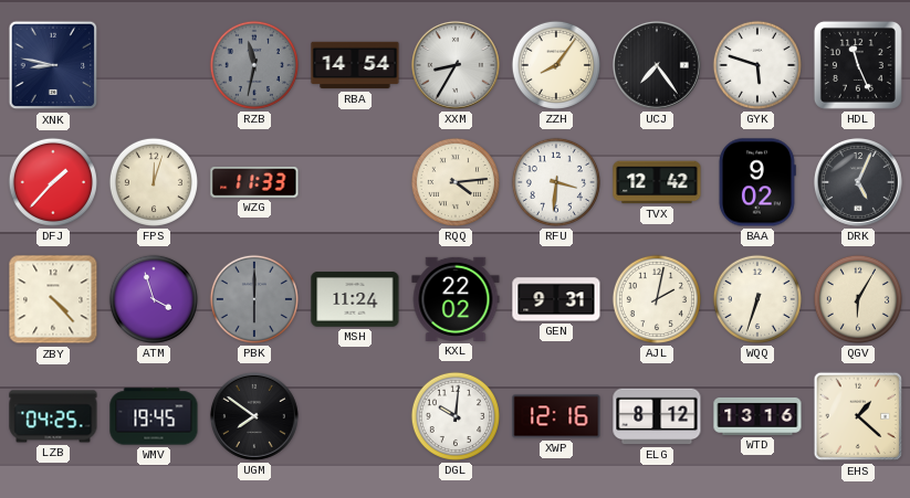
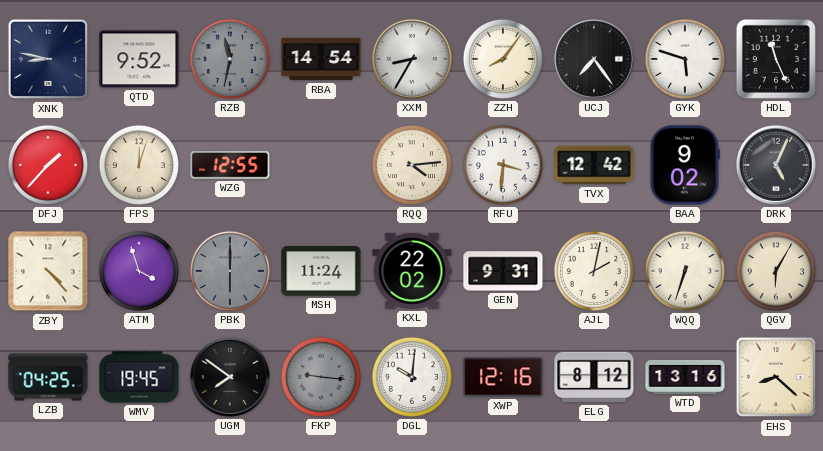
QTD: none -> 9:52 (139, 59)
WZG: 11:33 -> 12:55 (230, 165)
FKP: none -> 9:16 (321, 377)
EHS: 1:22 -> 8:22 (776, 377)
